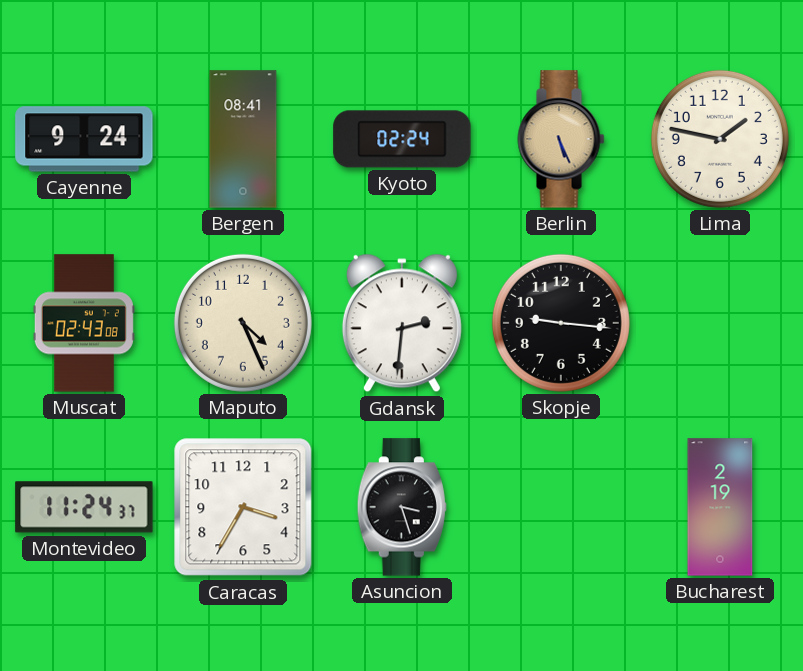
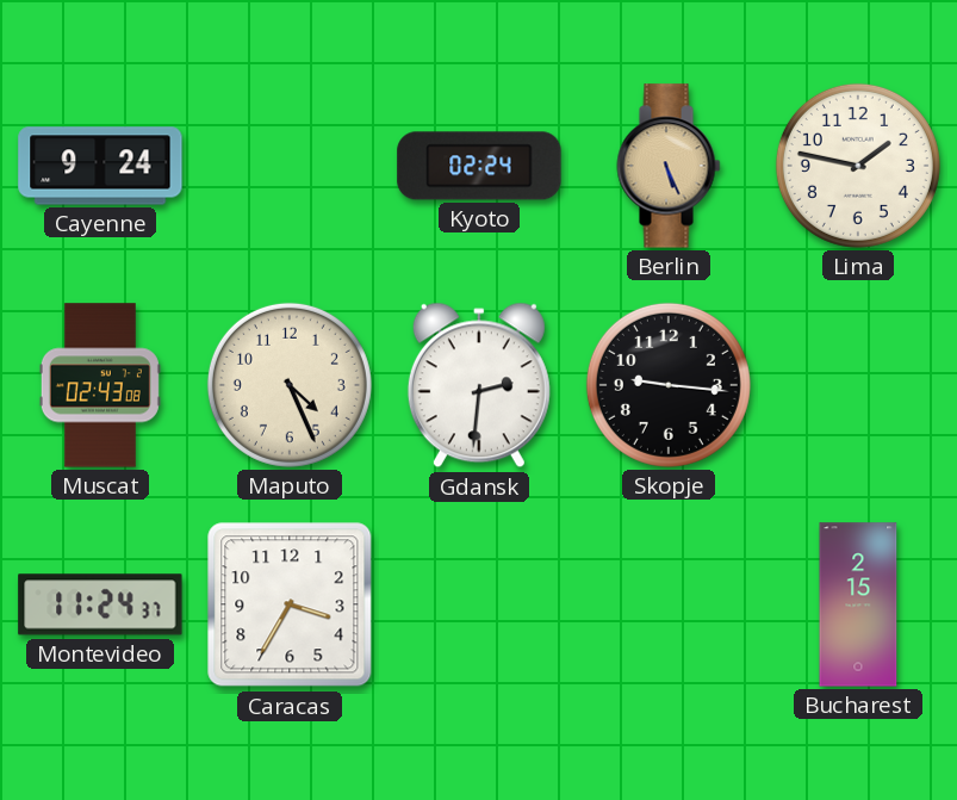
Bergen: 08:41 -> none (243, 139)
Asuncion: 3:27 -> none (402, 507)
Bucharest: 2:19 -> 2:15 (858, 604)
